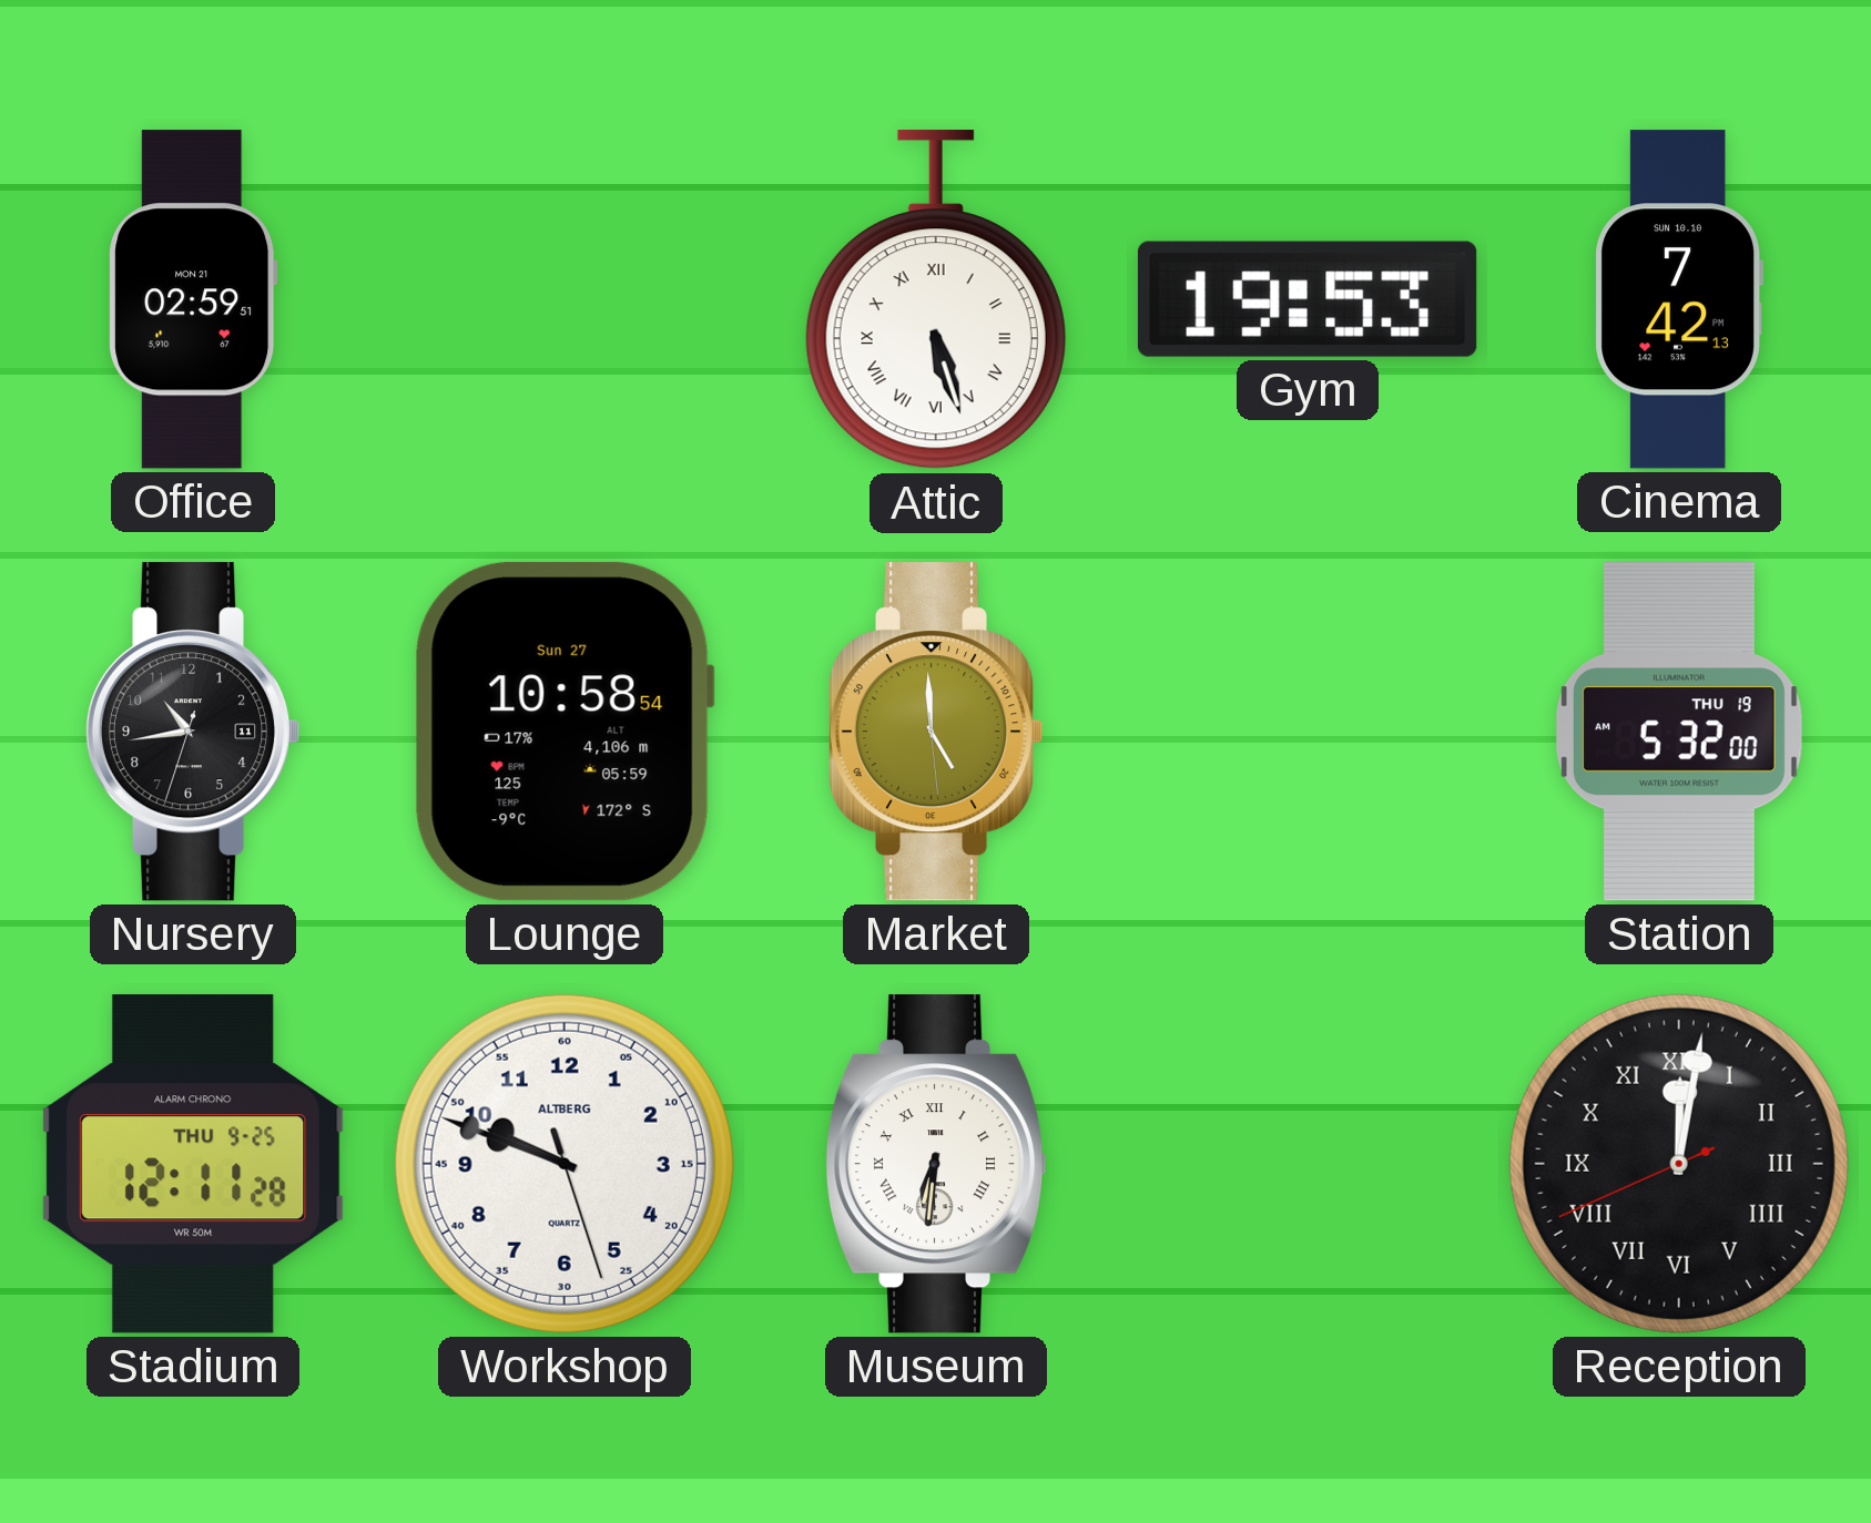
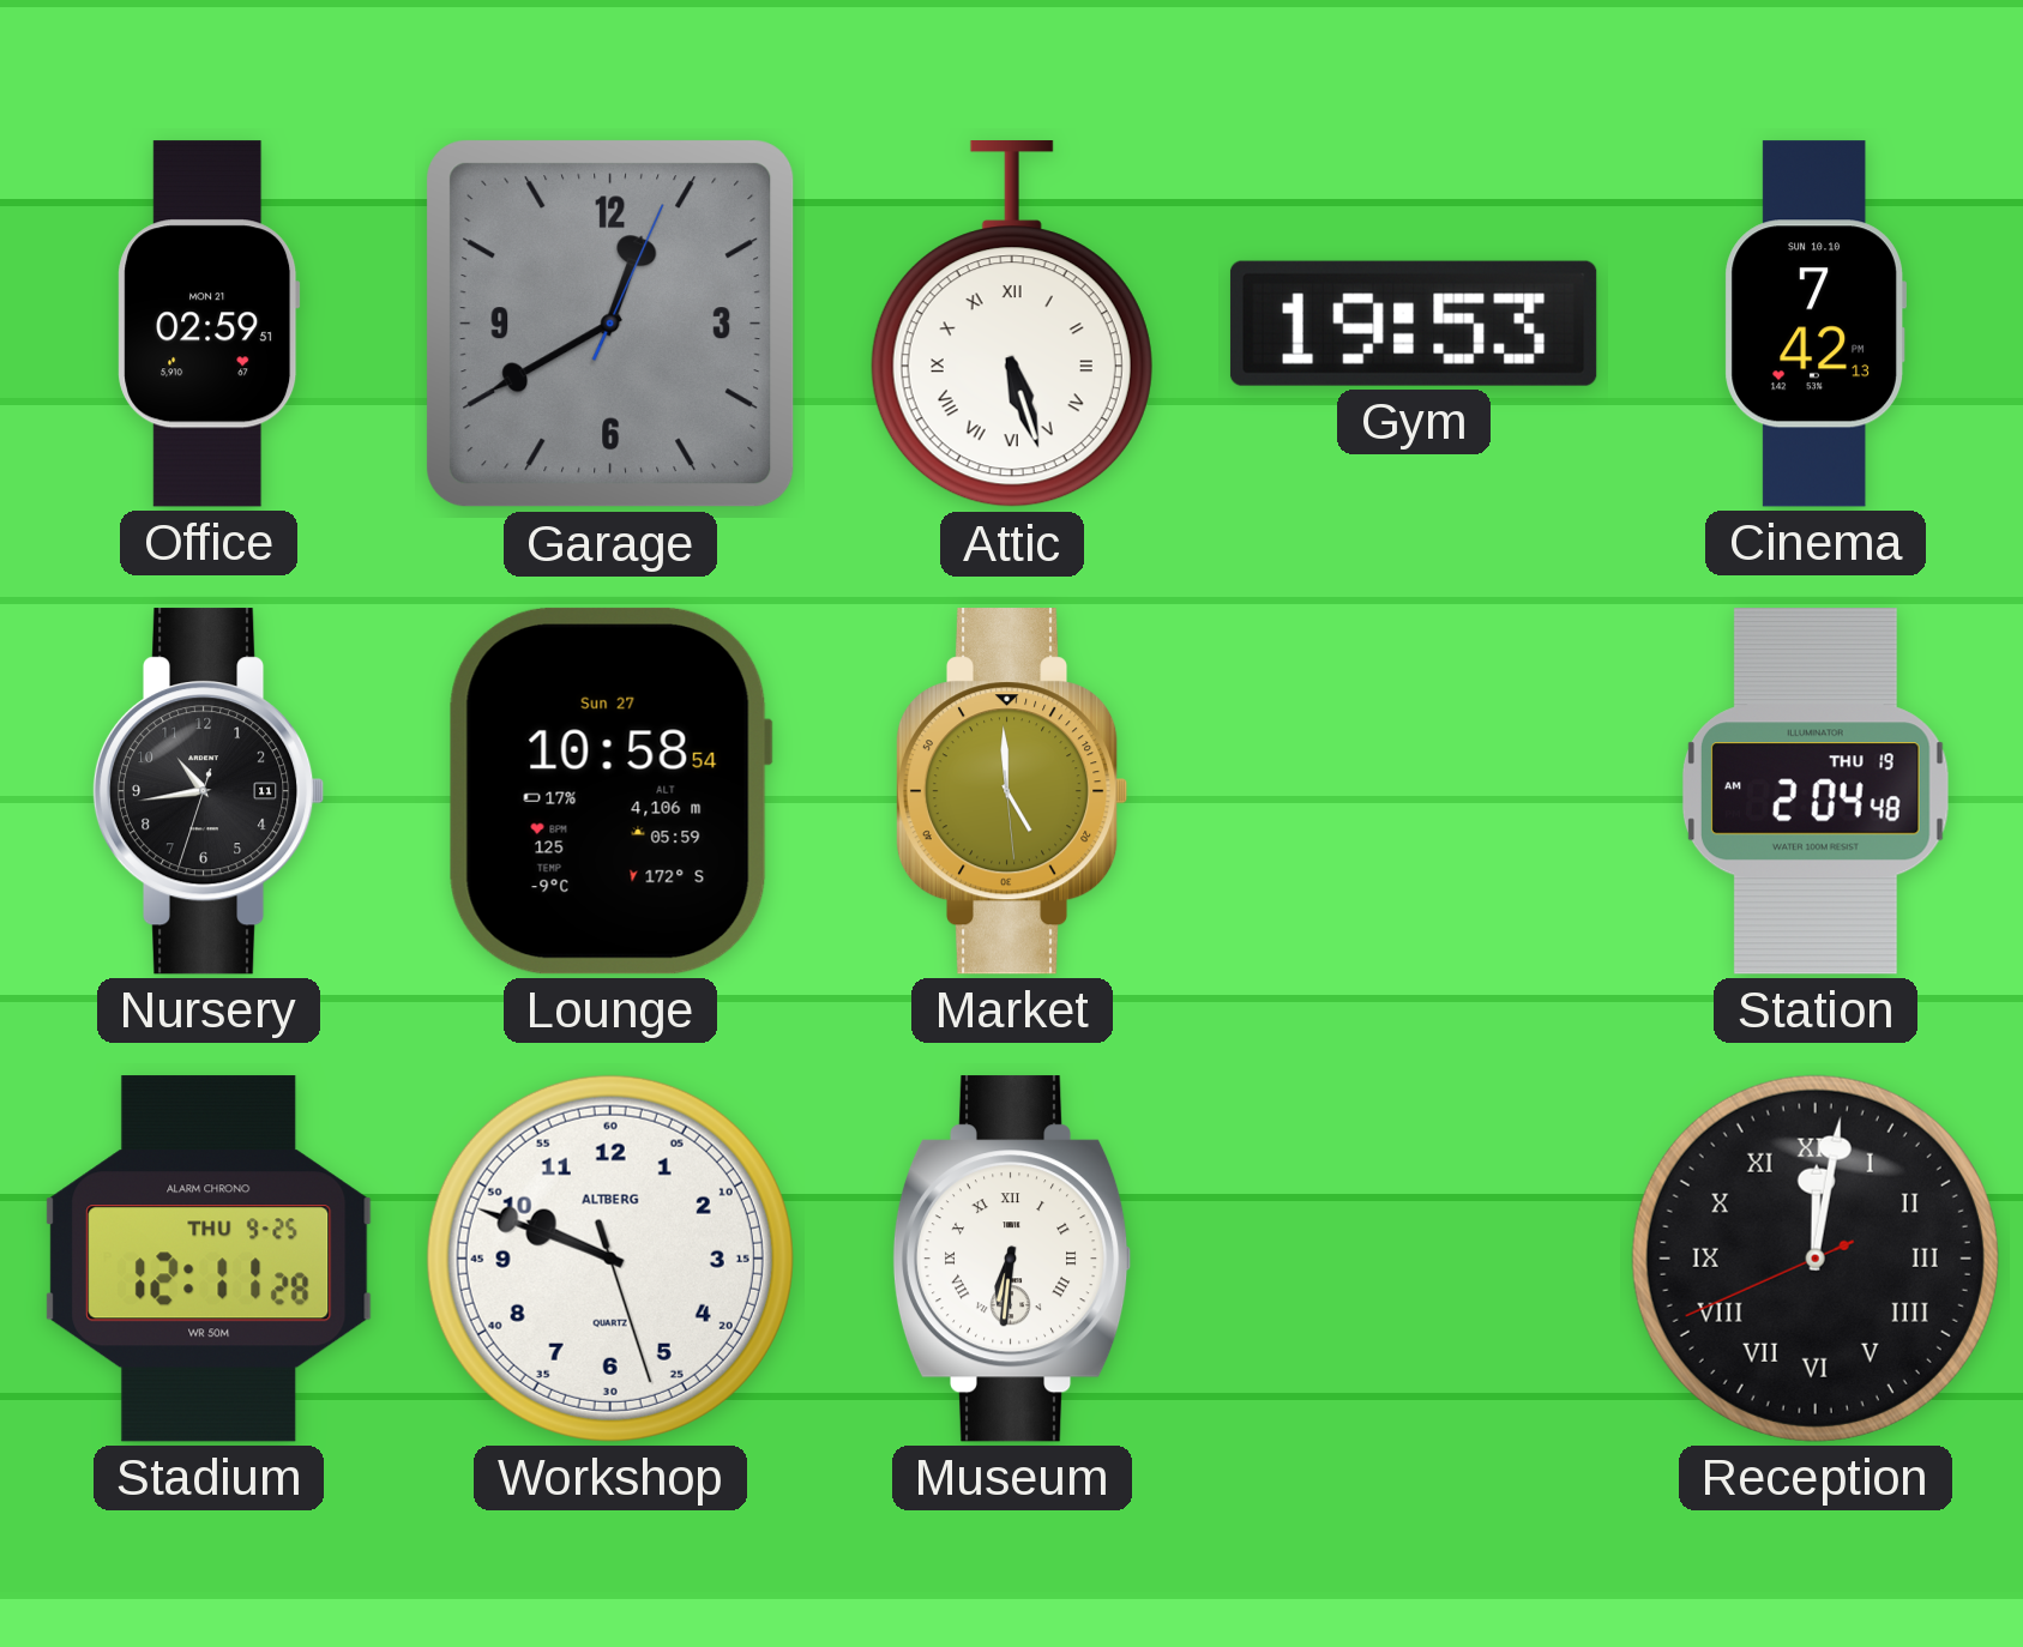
Garage: none -> 12:40 (610, 324)
Station: 5:32 -> 2:04 (1816, 791)
